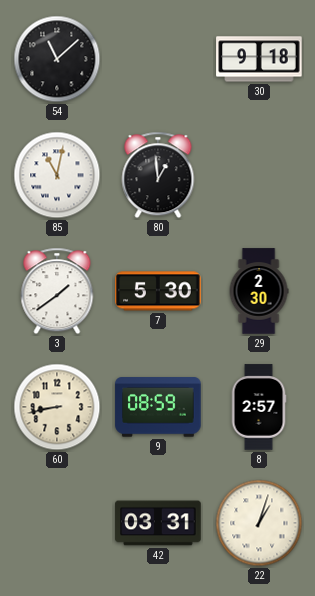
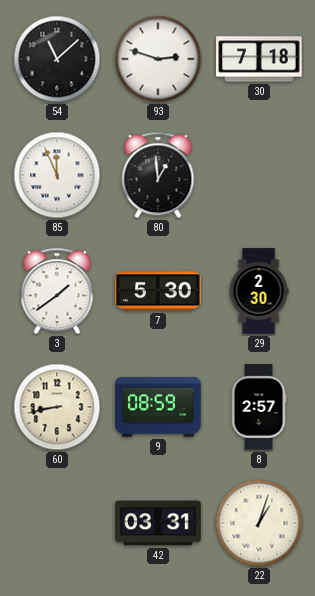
93: none -> 2:48 (158, 59)
30: 9:18 -> 7:18 (259, 59)
85: 11:02 -> 11:56 (57, 175)
